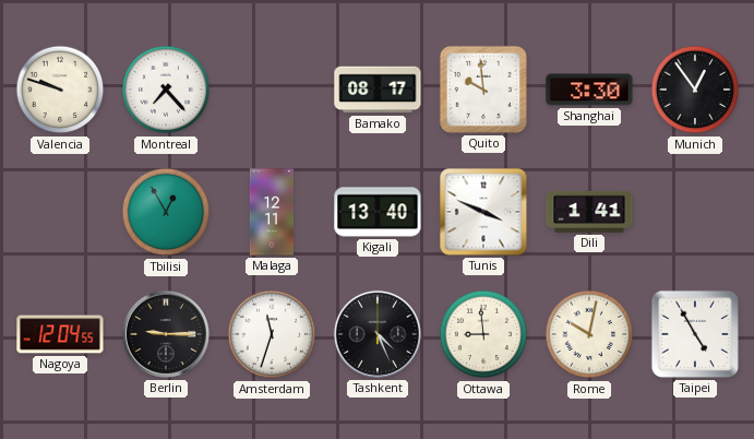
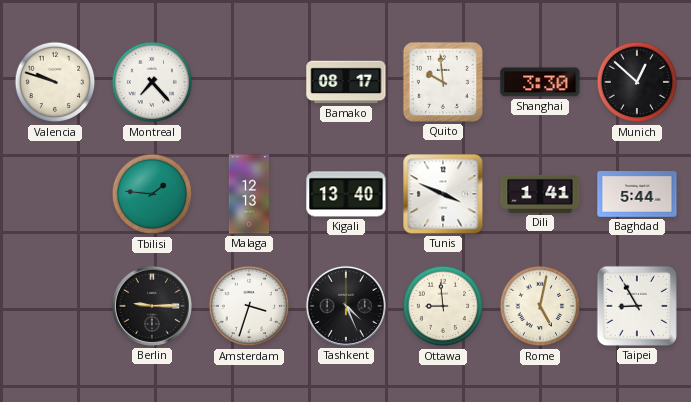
Munich: 12:54 -> 12:52 (637, 82)
Tbilisi: 12:55 -> 1:46 (152, 194)
Malaga: 12:11 -> 12:13 (248, 194)
Baghdad: none -> 5:44 (637, 195)
Nagoya: 12:04 -> none (60, 334)
Amsterdam: 11:33 -> 3:33 (249, 306)
Rome: 10:02 -> 5:02 (540, 306)
Taipei: 4:55 -> 8:55 (637, 306)
